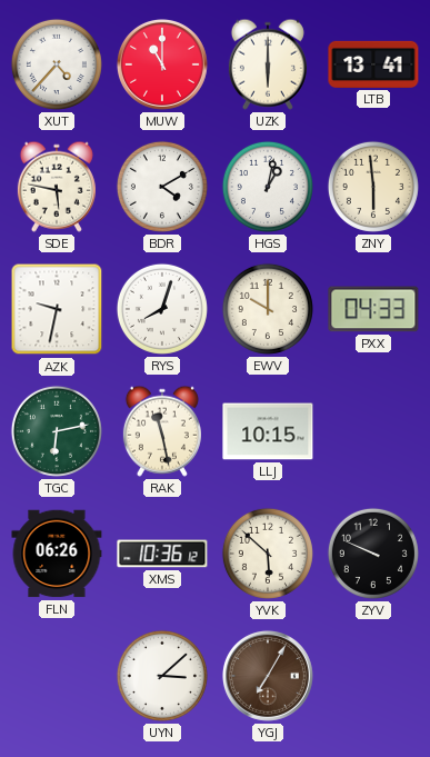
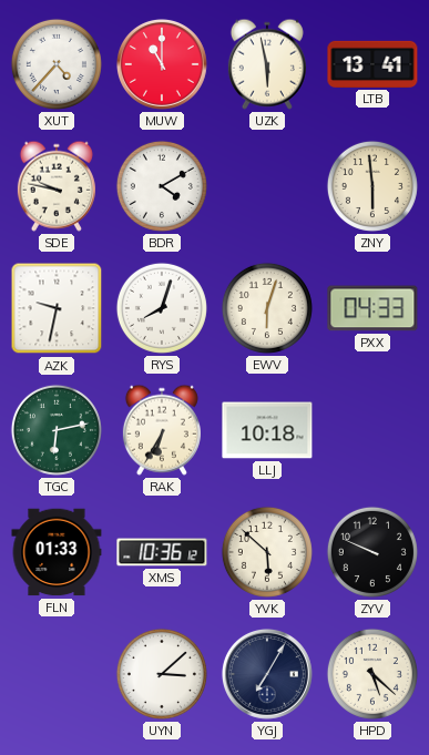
UZK: 6:00 -> 5:58 (267, 64)
SDE: 5:47 -> 9:47 (57, 186)
HGS: 1:02 -> none (268, 187)
EWV: 10:00 -> 6:03 (267, 308)
RAK: 11:28 -> 6:35 (162, 430)
LLJ: 10:15 -> 10:18 (267, 430)
FLN: 06:26 -> 01:33 (57, 552)
YGJ dial: brown -> navy (267, 674)
HPD: none -> 5:22 (372, 674)
